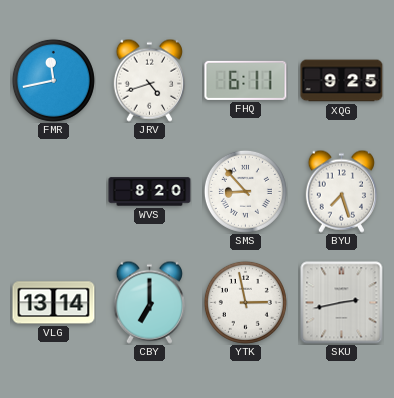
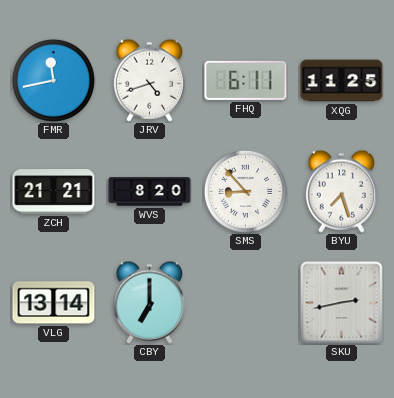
XQG: 9:25 -> 11:25 (342, 81)
ZCH: none -> 21:21 (54, 192)
YTK: 2:58 -> none (245, 302)
